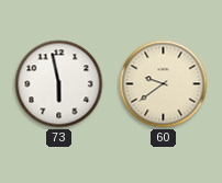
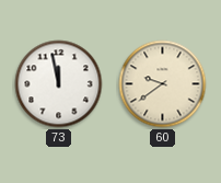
73: 5:58 -> 11:58 (59, 84)
